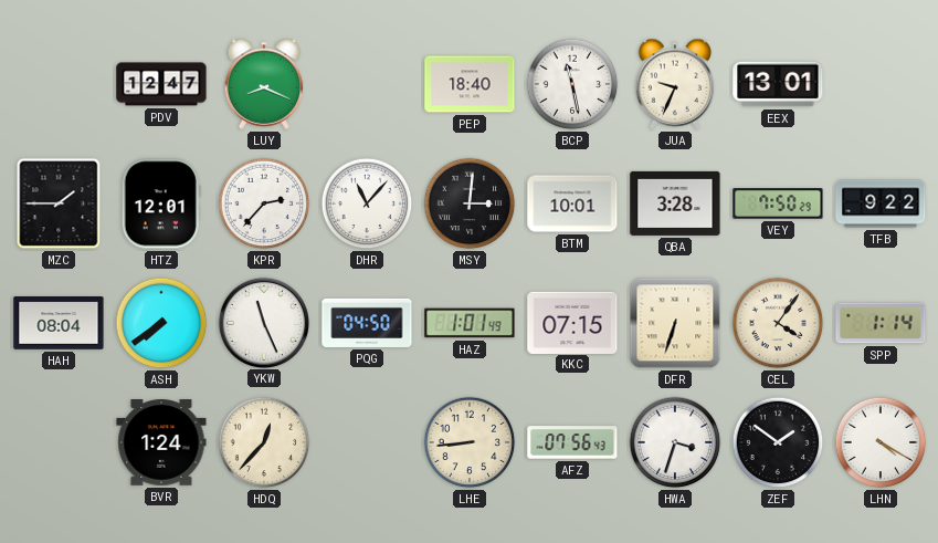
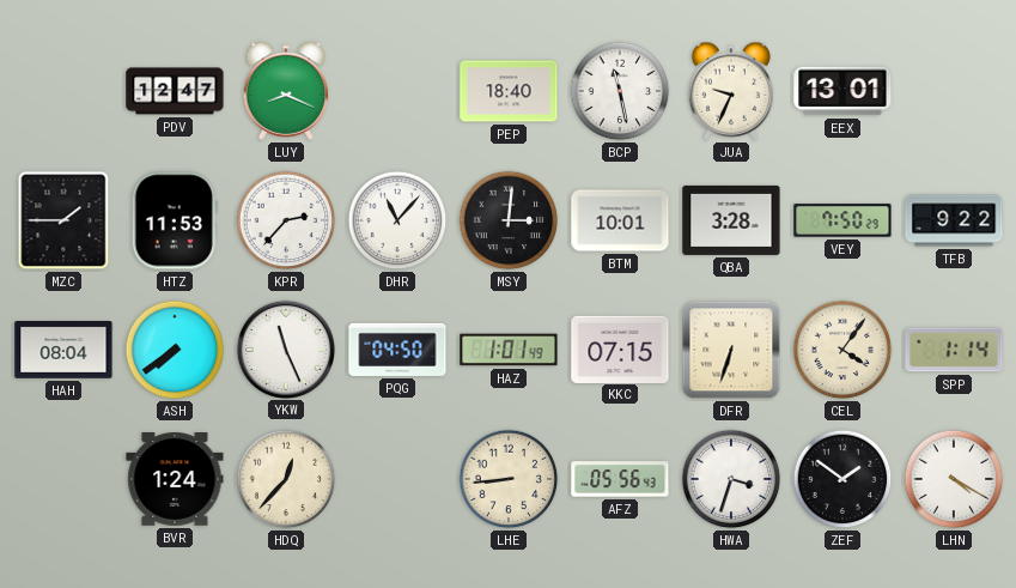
HTZ: 12:01 -> 11:53 (175, 220)
AFZ: 07:56 -> 05:56 (620, 479)
